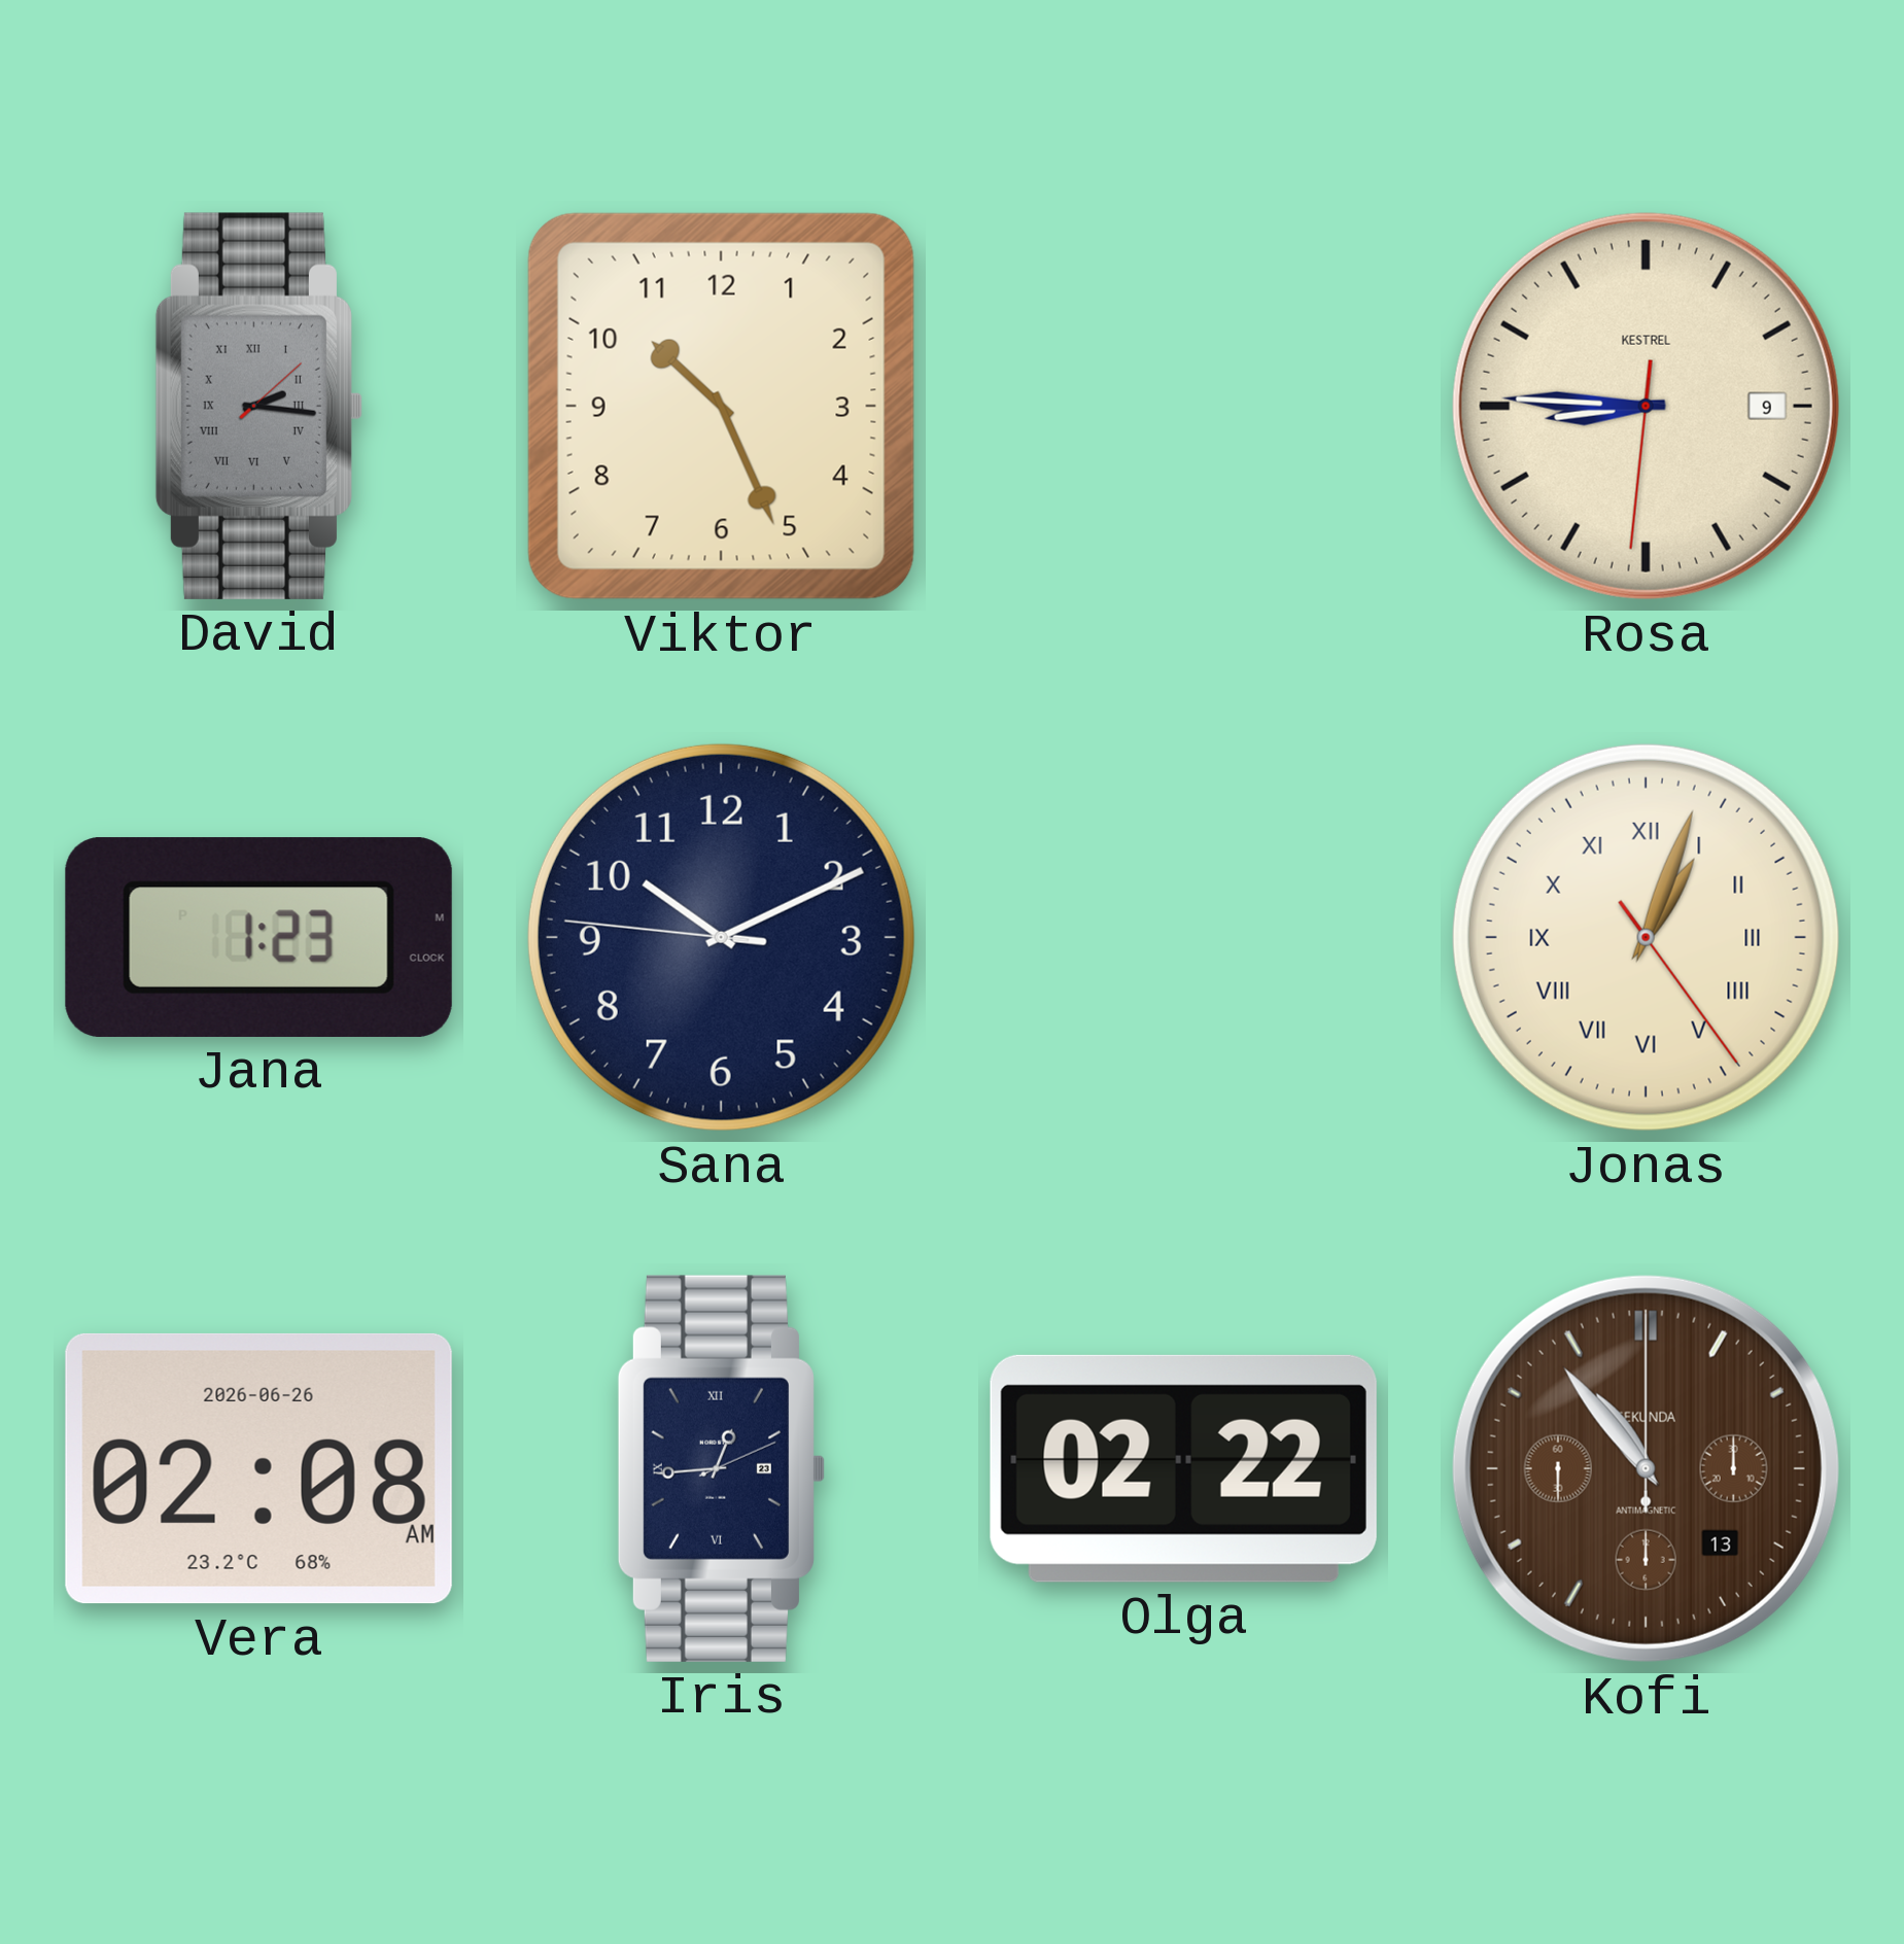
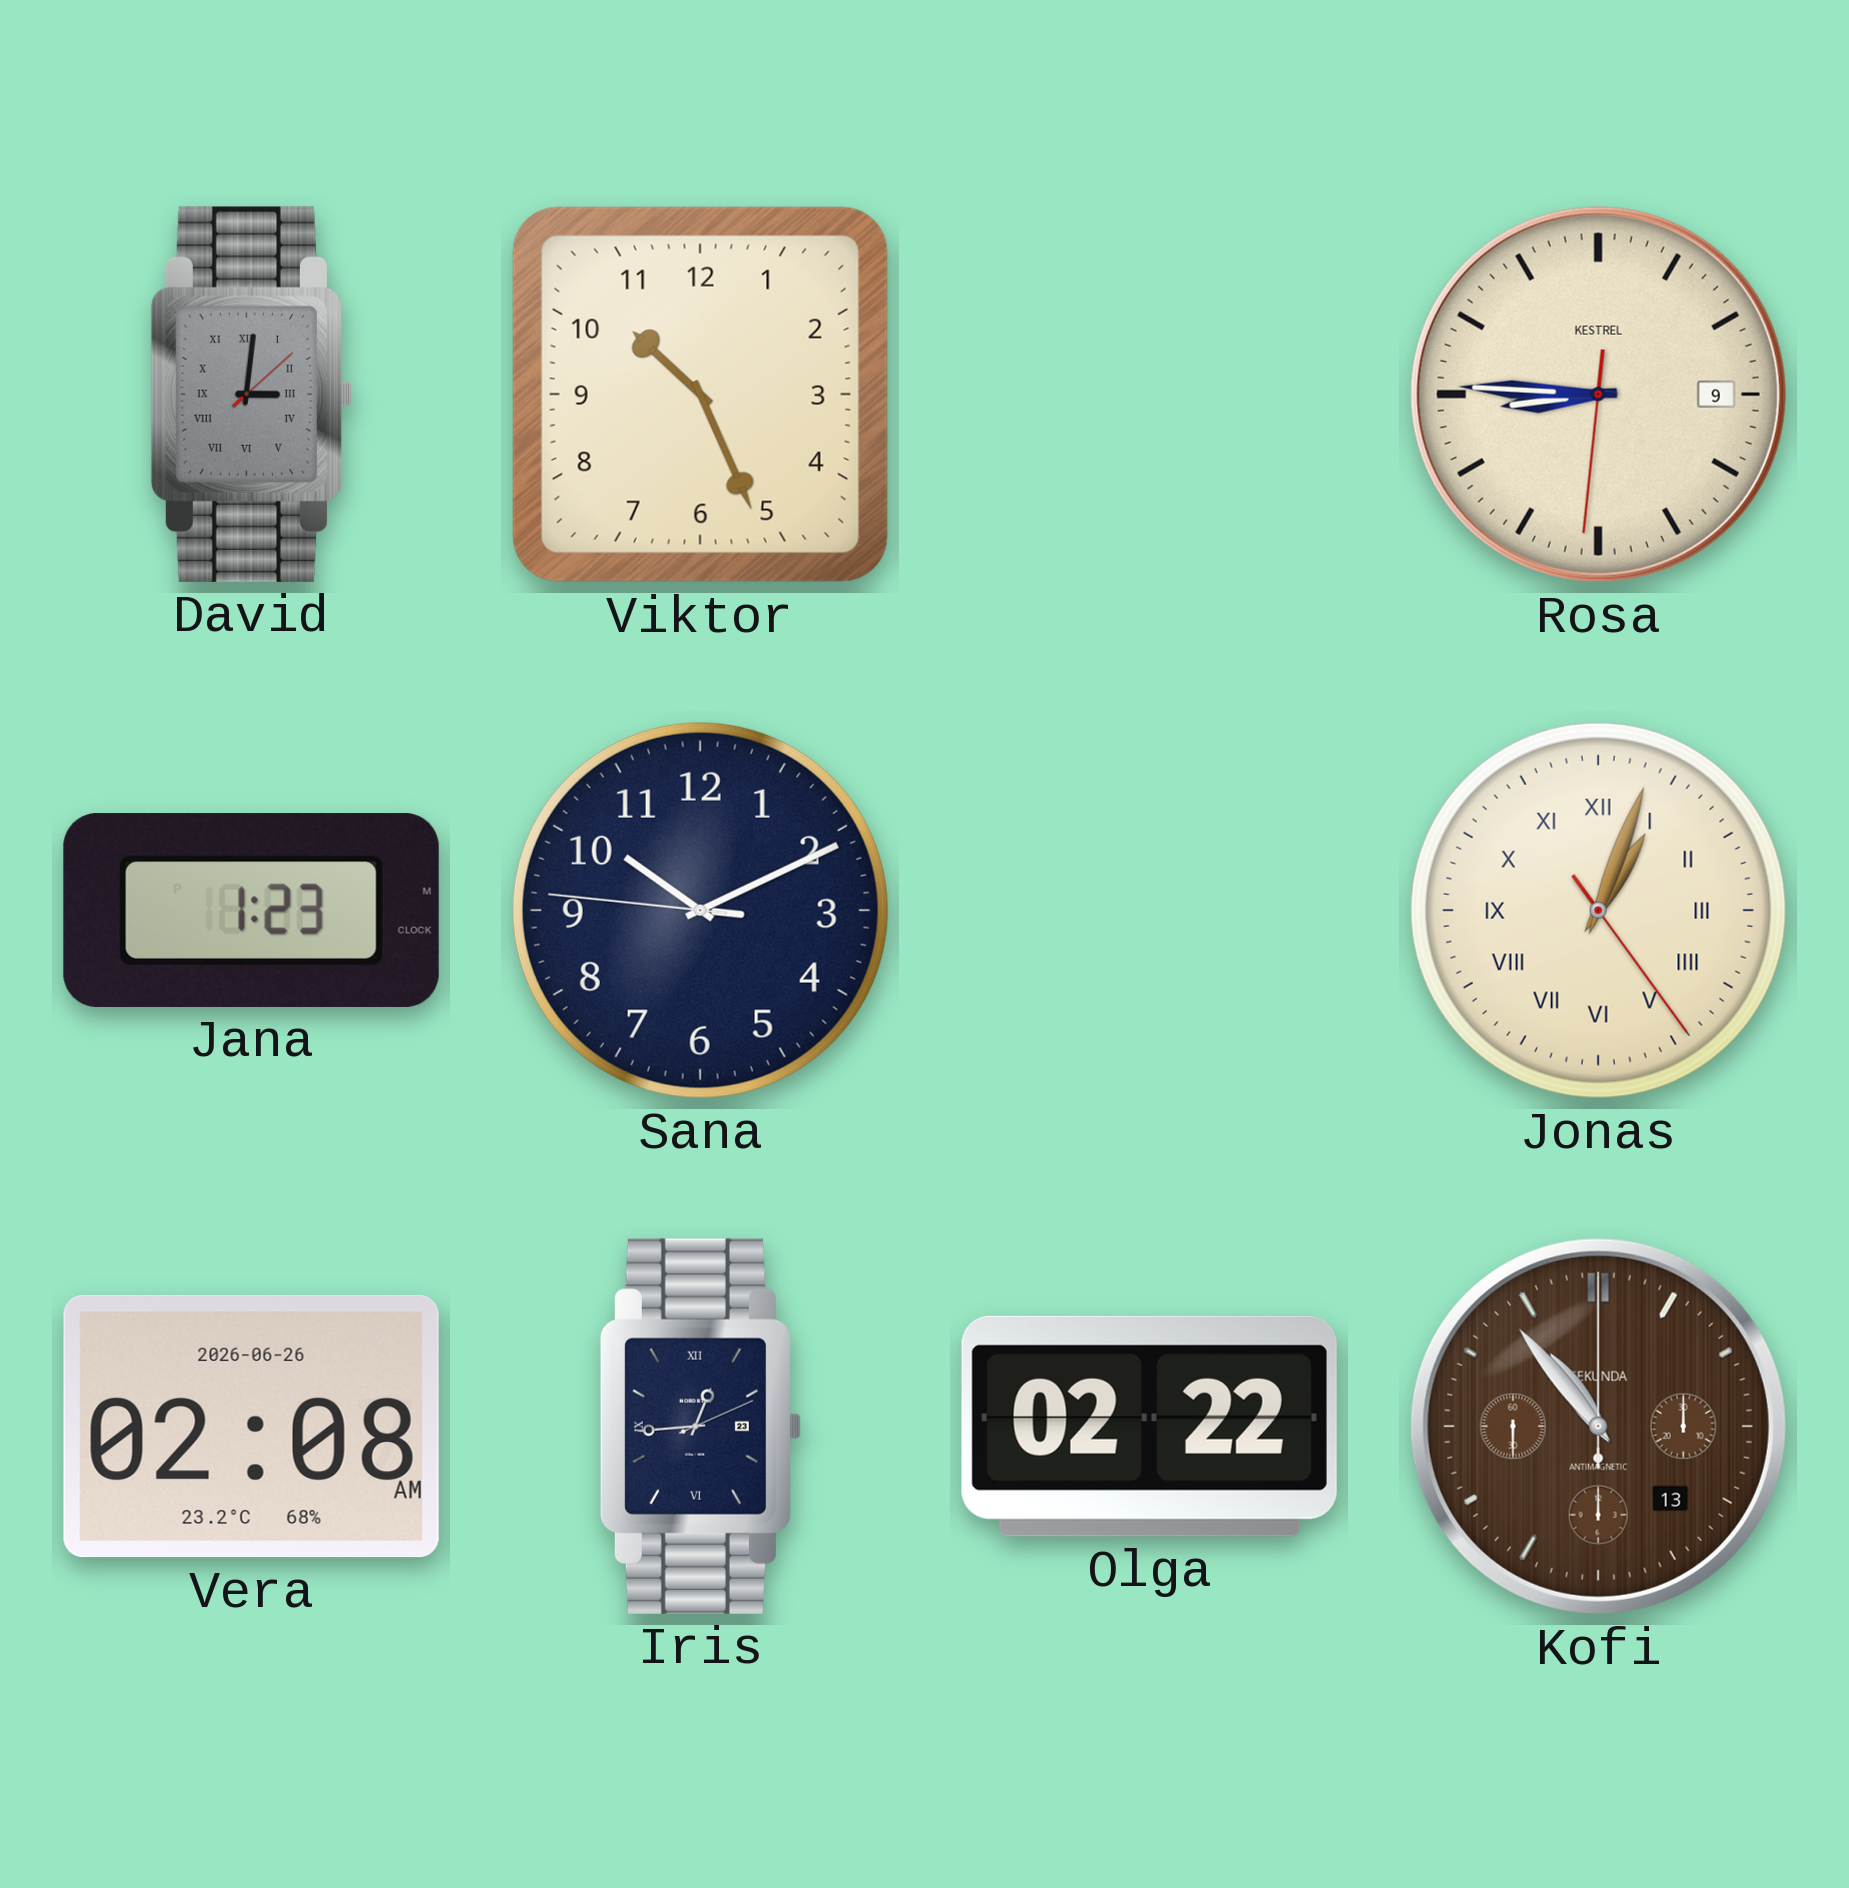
David: 2:16 -> 3:01 (251, 394)
